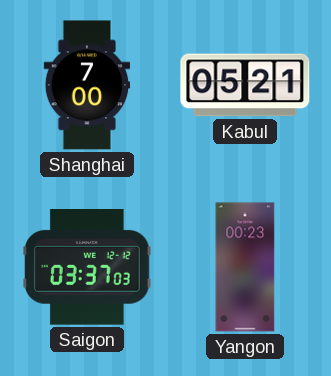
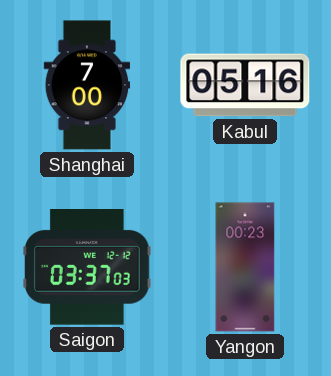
Kabul: 05:21 -> 05:16 (245, 85)
